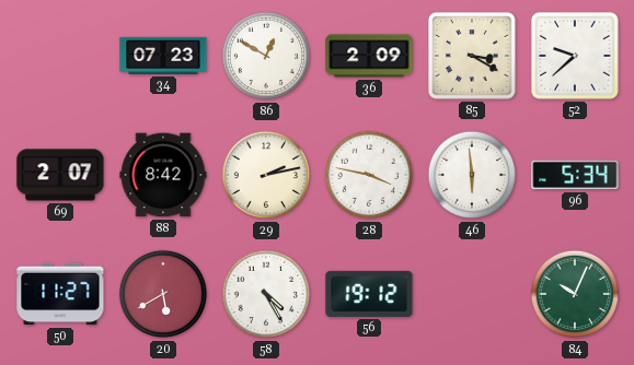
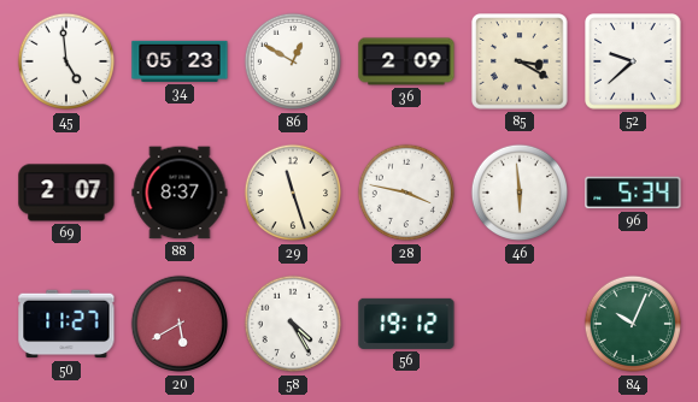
45: none -> 4:59 (66, 61)
34: 07:23 -> 05:23 (180, 61)
88: 8:42 -> 8:37 (180, 193)
29: 2:13 -> 11:27 (293, 193)
